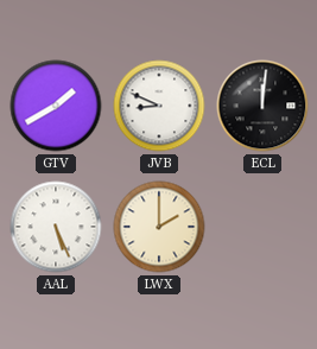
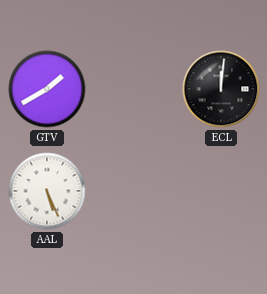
JVB: 8:49 -> none (159, 106)
LWX: 2:00 -> none (159, 227)
